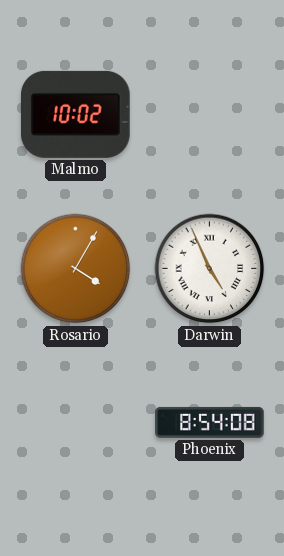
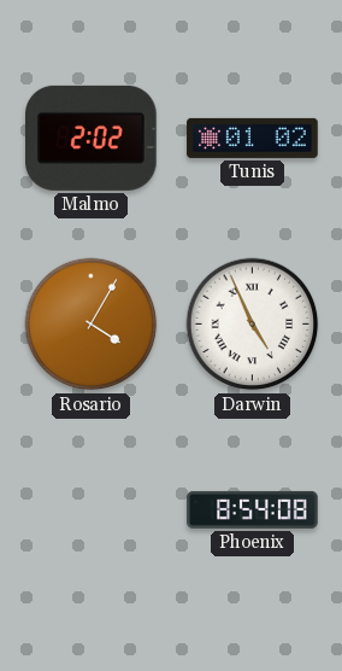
Malmo: 10:02 -> 2:02 (92, 138)
Tunis: none -> 01:02 (253, 138)
